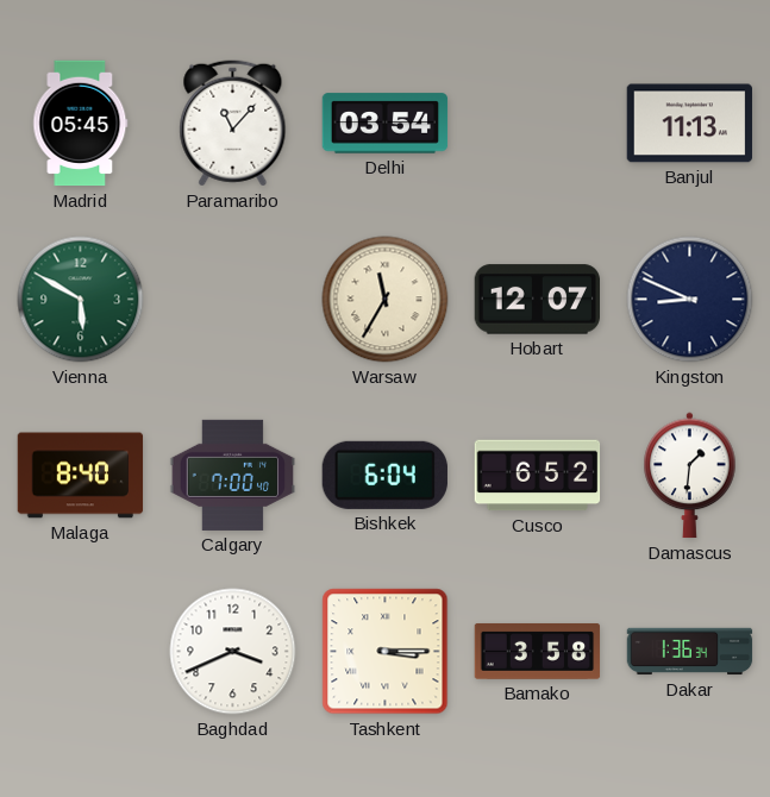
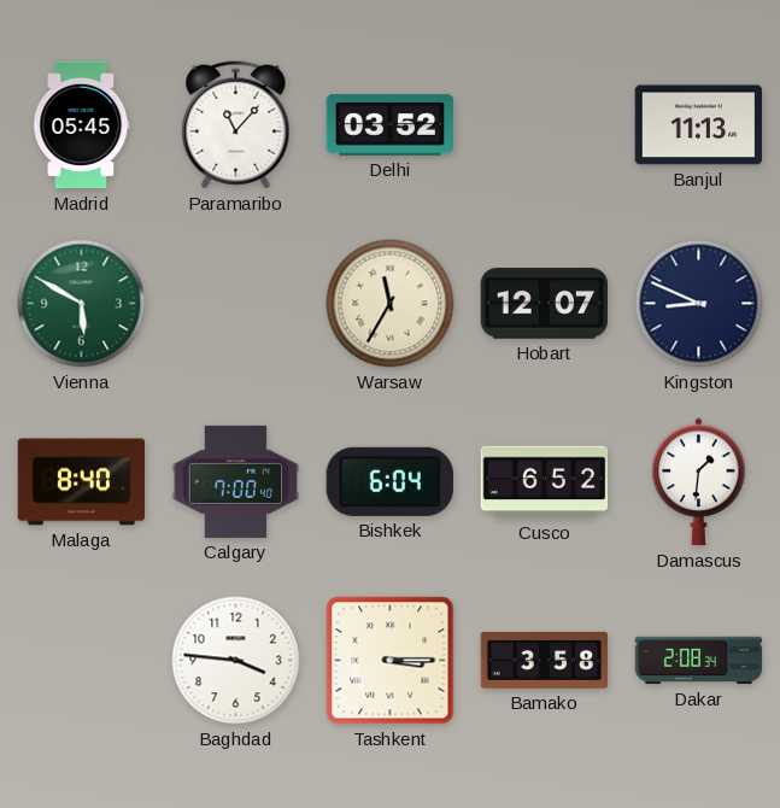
Delhi: 03:54 -> 03:52 (391, 125)
Baghdad: 3:41 -> 3:46 (236, 661)
Dakar: 1:36 -> 2:08 (699, 661)
